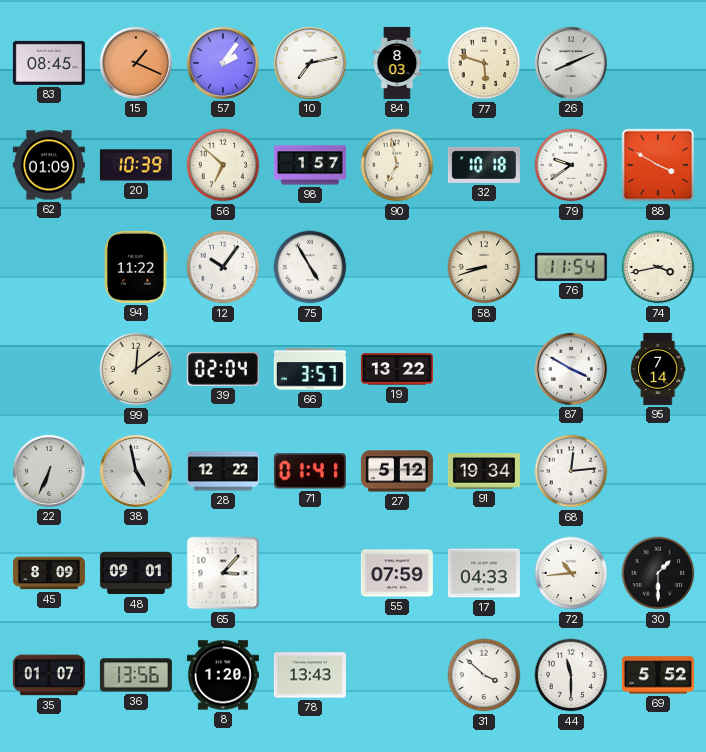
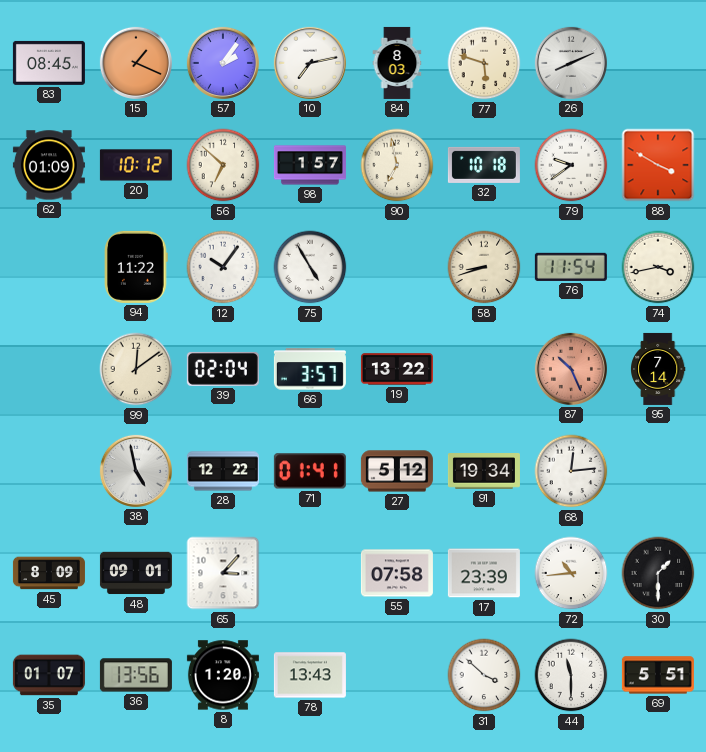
20: 10:39 -> 10:12 (136, 165)
87: 3:50 -> 10:26 (571, 369)
87 dial: white -> salmon (571, 369)
22: 6:34 -> none (49, 471)
55: 07:59 -> 07:58 (397, 573)
17: 04:33 -> 23:39 (484, 573)
69: 5:52 -> 5:51 (658, 675)
